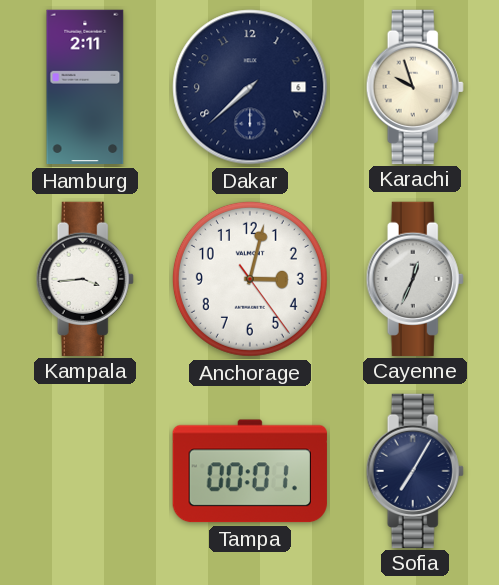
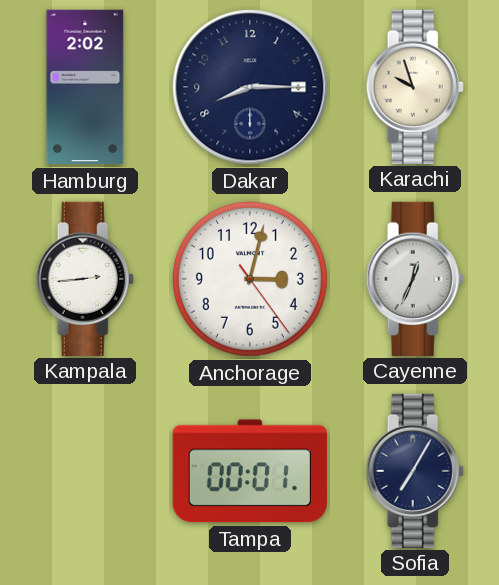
Hamburg: 2:11 -> 2:02 (85, 87)
Dakar: 7:38 -> 8:15 (250, 87)
Kampala: 3:44 -> 2:44 (85, 278)
